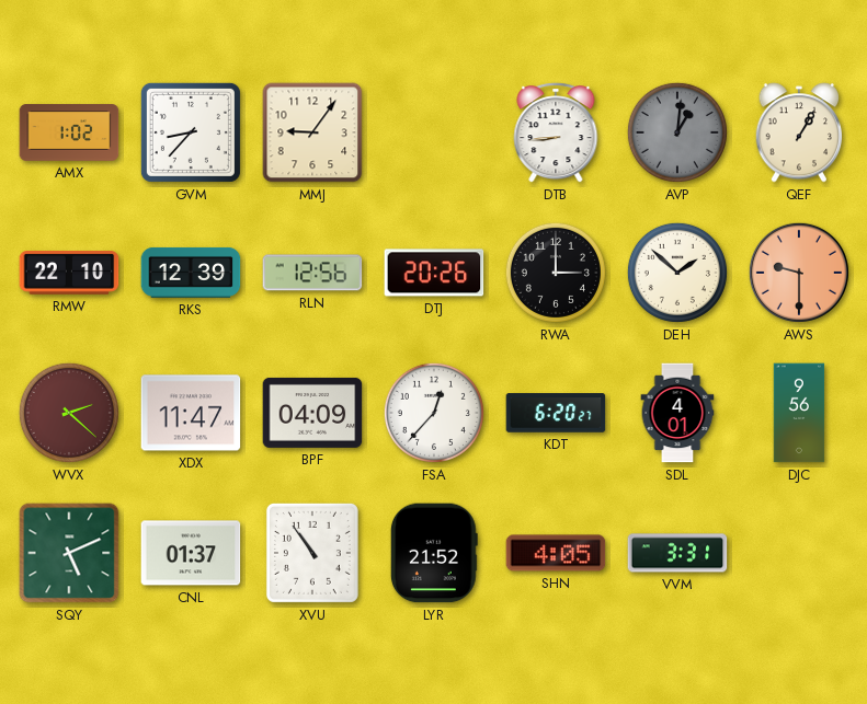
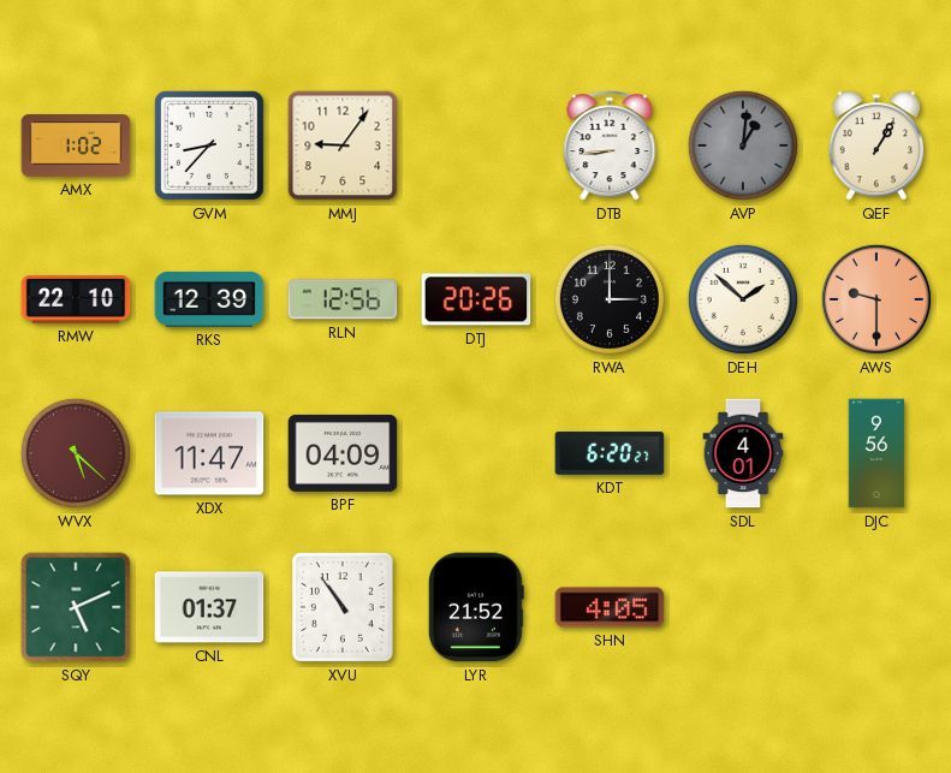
WVX: 2:22 -> 5:22 (76, 453)
FSA: 12:37 -> none (434, 413)
VVM: 3:31 -> none (677, 553)
